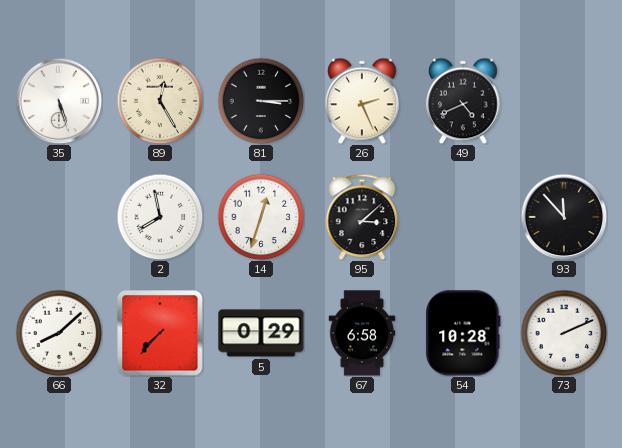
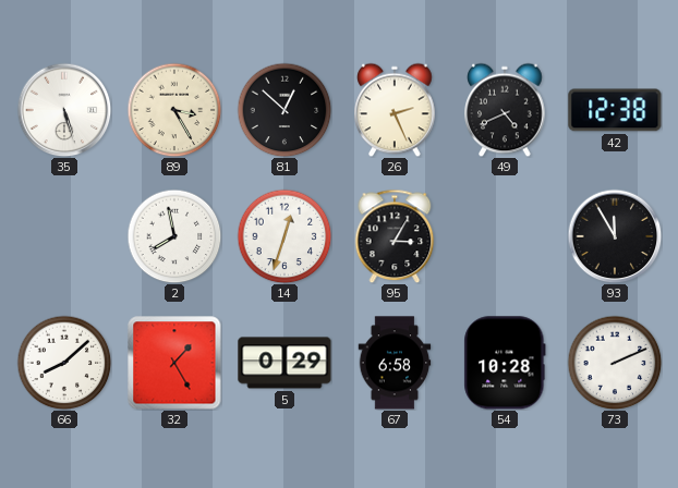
89: 12:25 -> 3:25 (174, 110)
81: 3:15 -> 12:52 (284, 110)
42: none -> 12:38 (615, 110)
95: 3:08 -> 3:05 (395, 236)
93: 11:53 -> 11:55 (615, 236)
32: 7:37 -> 1:25 (174, 363)
